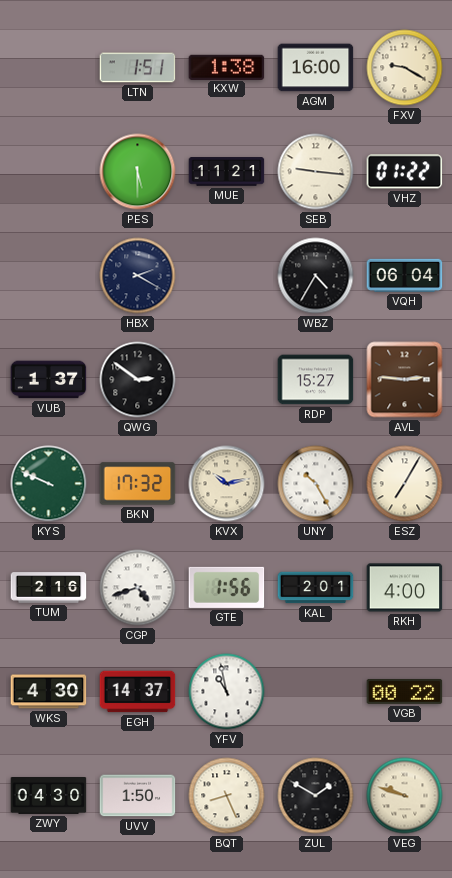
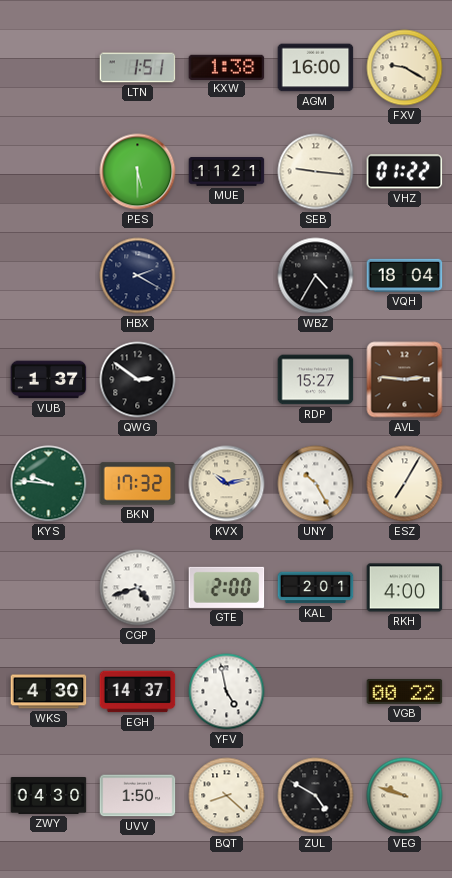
VQH: 06:04 -> 18:04 (405, 275)
KYS: 9:49 -> 9:46 (49, 484)
TUM: 2:16 -> none (49, 588)
GTE: 1:56 -> 2:00 (227, 587)
YFV: 10:58 -> 4:58 (227, 692)
BQT: 8:26 -> 8:22 (227, 796)
ZUL: 1:50 -> 4:50 (316, 796)
